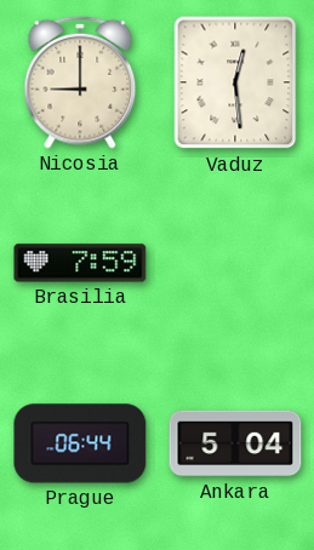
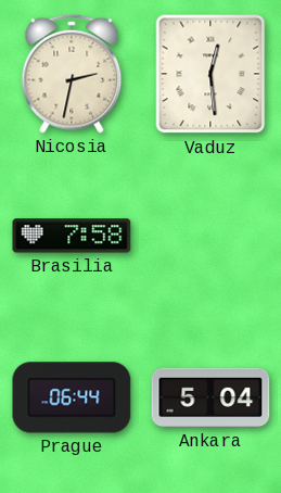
Nicosia: 9:00 -> 2:32 (72, 74)
Brasilia: 7:59 -> 7:58 (72, 236)
